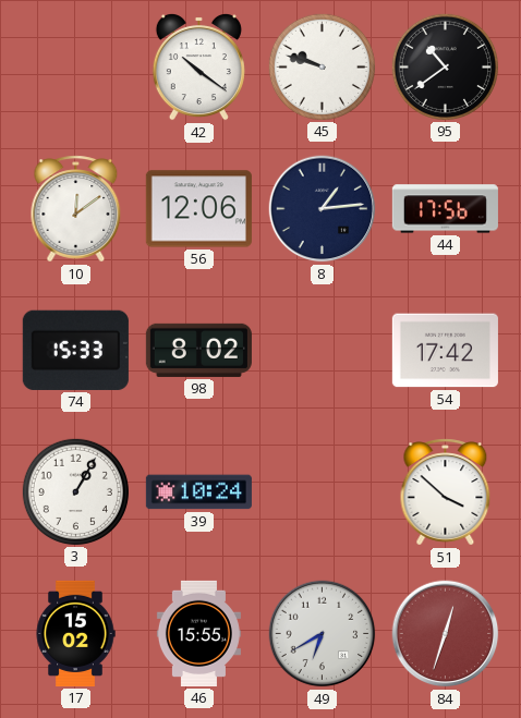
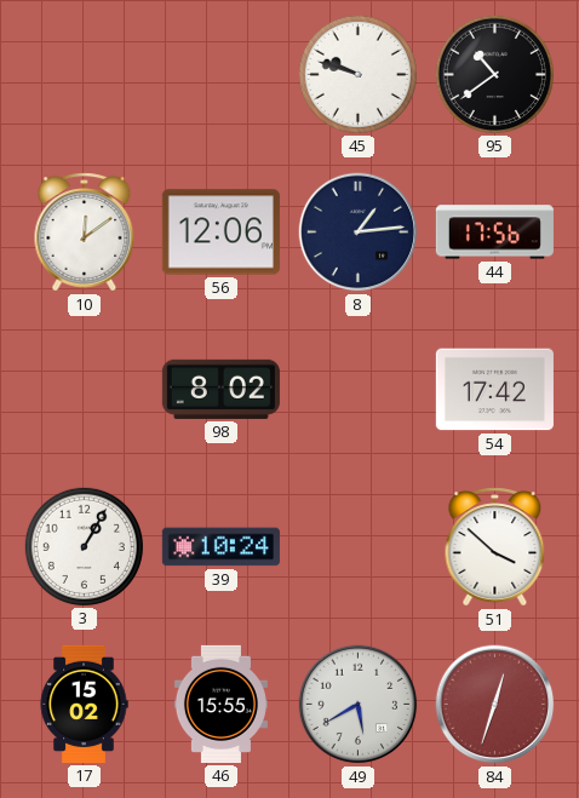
42: 10:21 -> none (198, 66)
74: 15:33 -> none (75, 350)
49: 6:40 -> 5:40 (359, 705)
